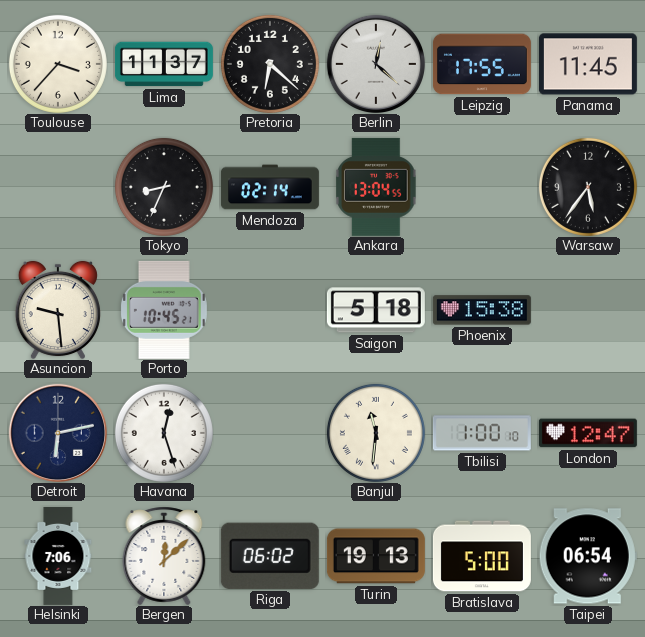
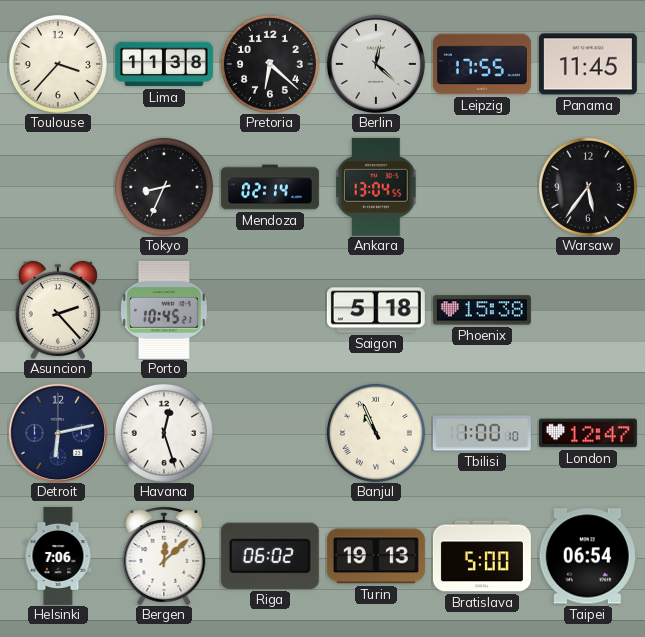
Lima: 11:37 -> 11:38 (164, 64)
Asuncion: 9:29 -> 2:23 (58, 310)
Banjul: 11:31 -> 10:56 (376, 433)
